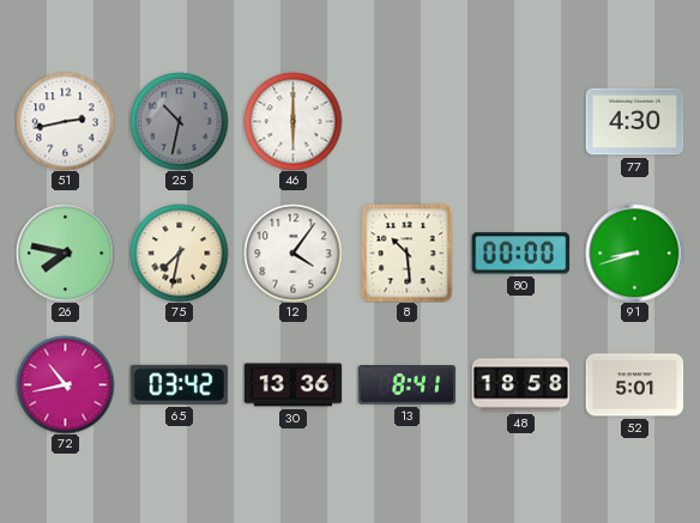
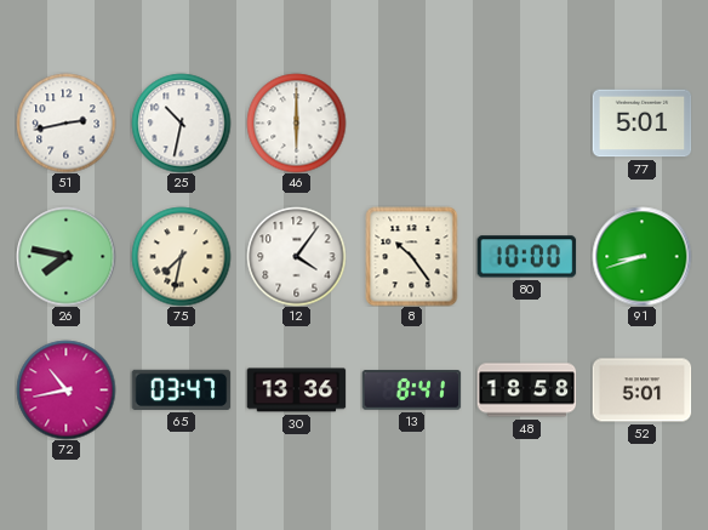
25 dial: grey -> white (181, 122)
77: 4:30 -> 5:01 (641, 124)
8: 10:29 -> 10:24 (412, 256)
80: 00:00 -> 10:00 (526, 257)
65: 03:42 -> 03:47 (181, 389)
